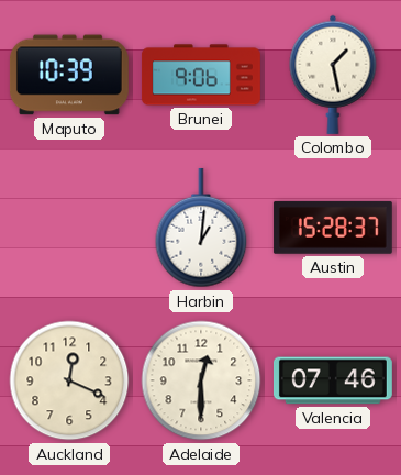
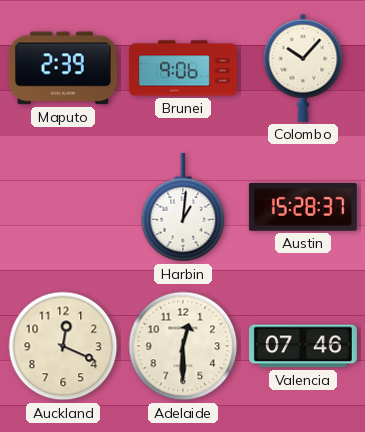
Maputo: 10:39 -> 2:39 (63, 68)
Colombo: 1:28 -> 10:07 (303, 68)
